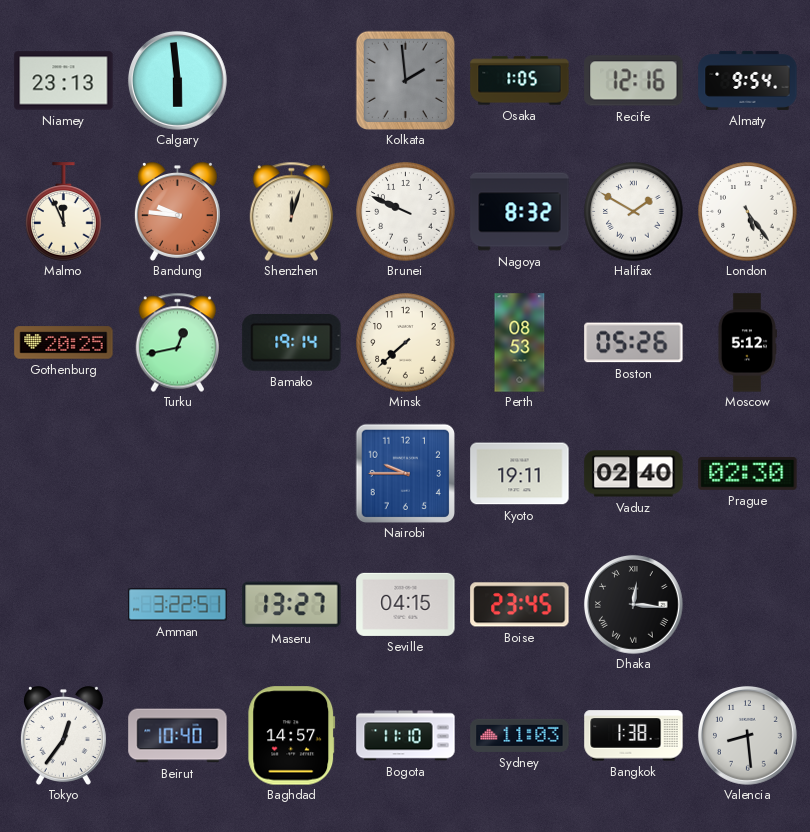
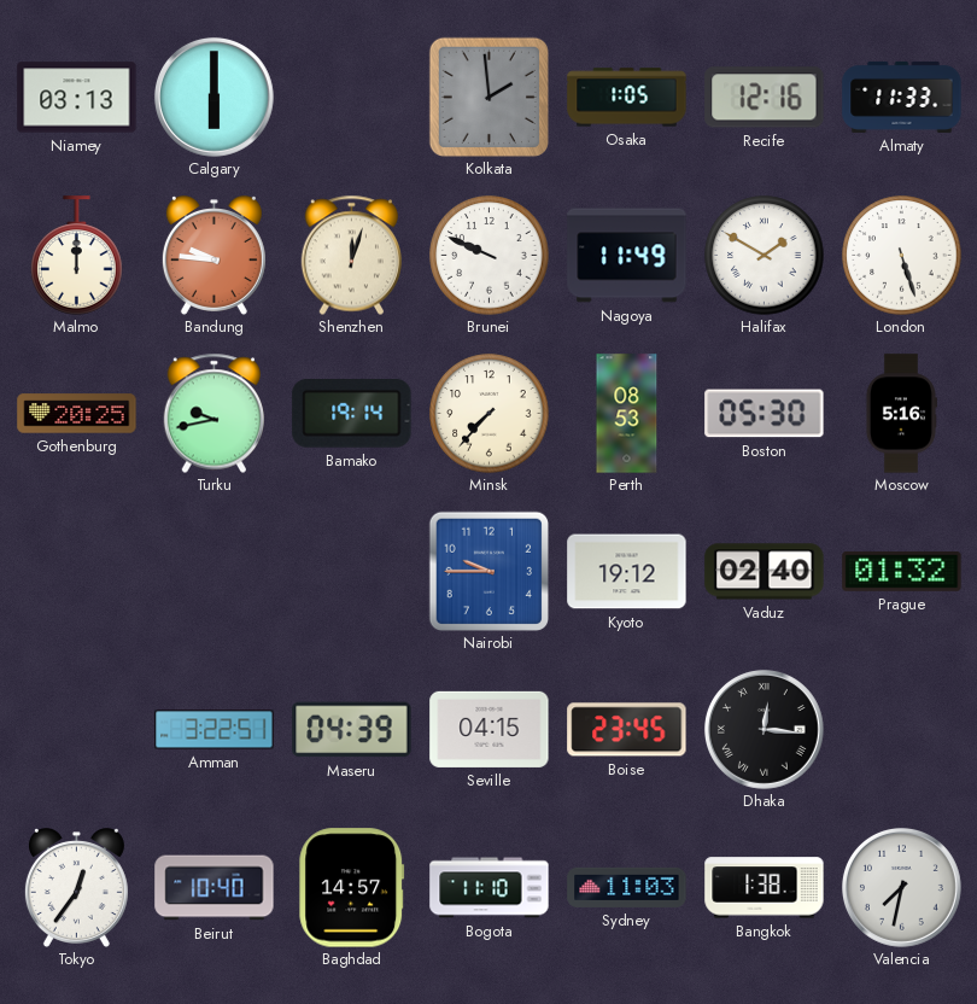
Niamey: 23:13 -> 03:13 (77, 98)
Calgary: 5:59 -> 6:00 (215, 98)
Almaty: 9:54 -> 11:33 (902, 97)
Malmo: 11:56 -> 12:00 (77, 256)
Nagoya: 8:32 -> 11:49 (627, 256)
London: 5:24 -> 5:27 (902, 256)
Turku: 12:43 -> 9:43 (215, 413)
Minsk: 7:38 -> 7:37 (490, 414)
Boston: 05:26 -> 05:30 (765, 414)
Moscow: 5:12 -> 5:16 (901, 414)
Kyoto: 19:11 -> 19:12 (627, 572)
Prague: 02:30 -> 01:32 (902, 571)
Maseru: 13:27 -> 04:39 (352, 730)
Valencia: 8:29 -> 7:32 (902, 888)
